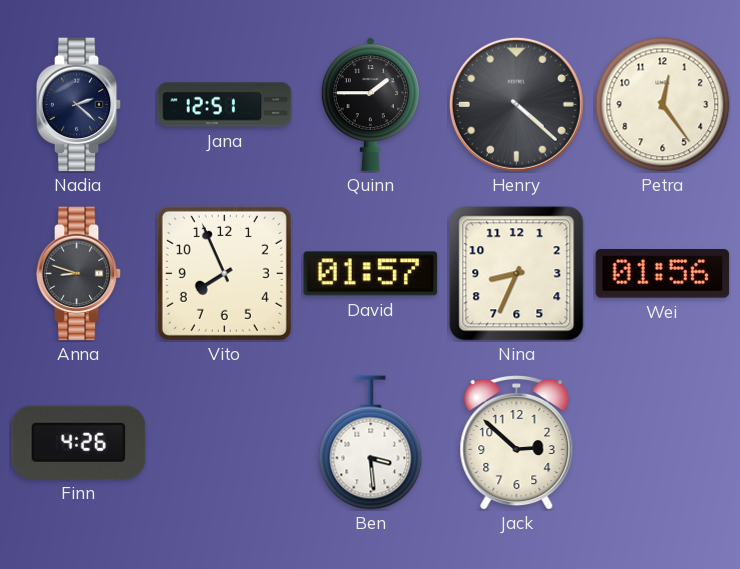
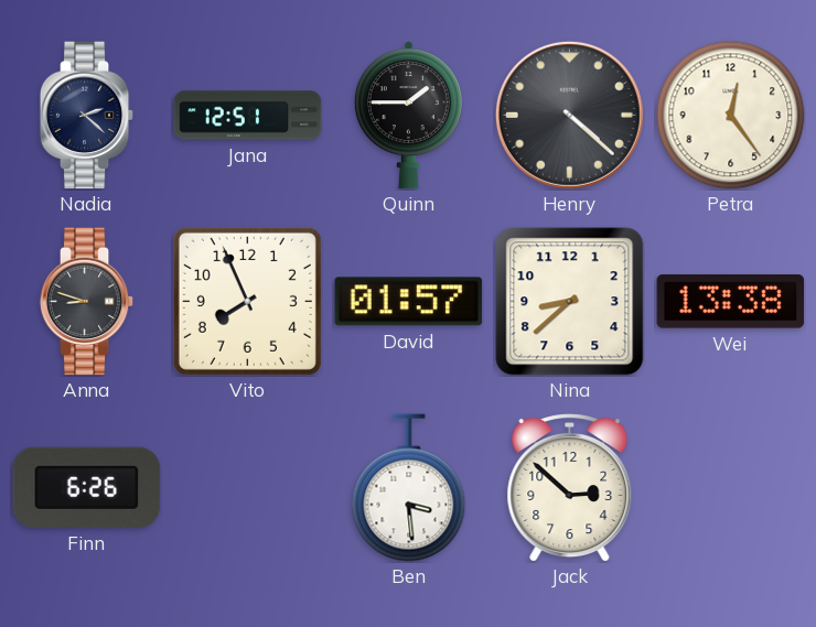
Nina: 8:34 -> 8:38 (570, 302)
Wei: 01:56 -> 13:38 (731, 302)
Finn: 4:26 -> 6:26 (87, 487)
